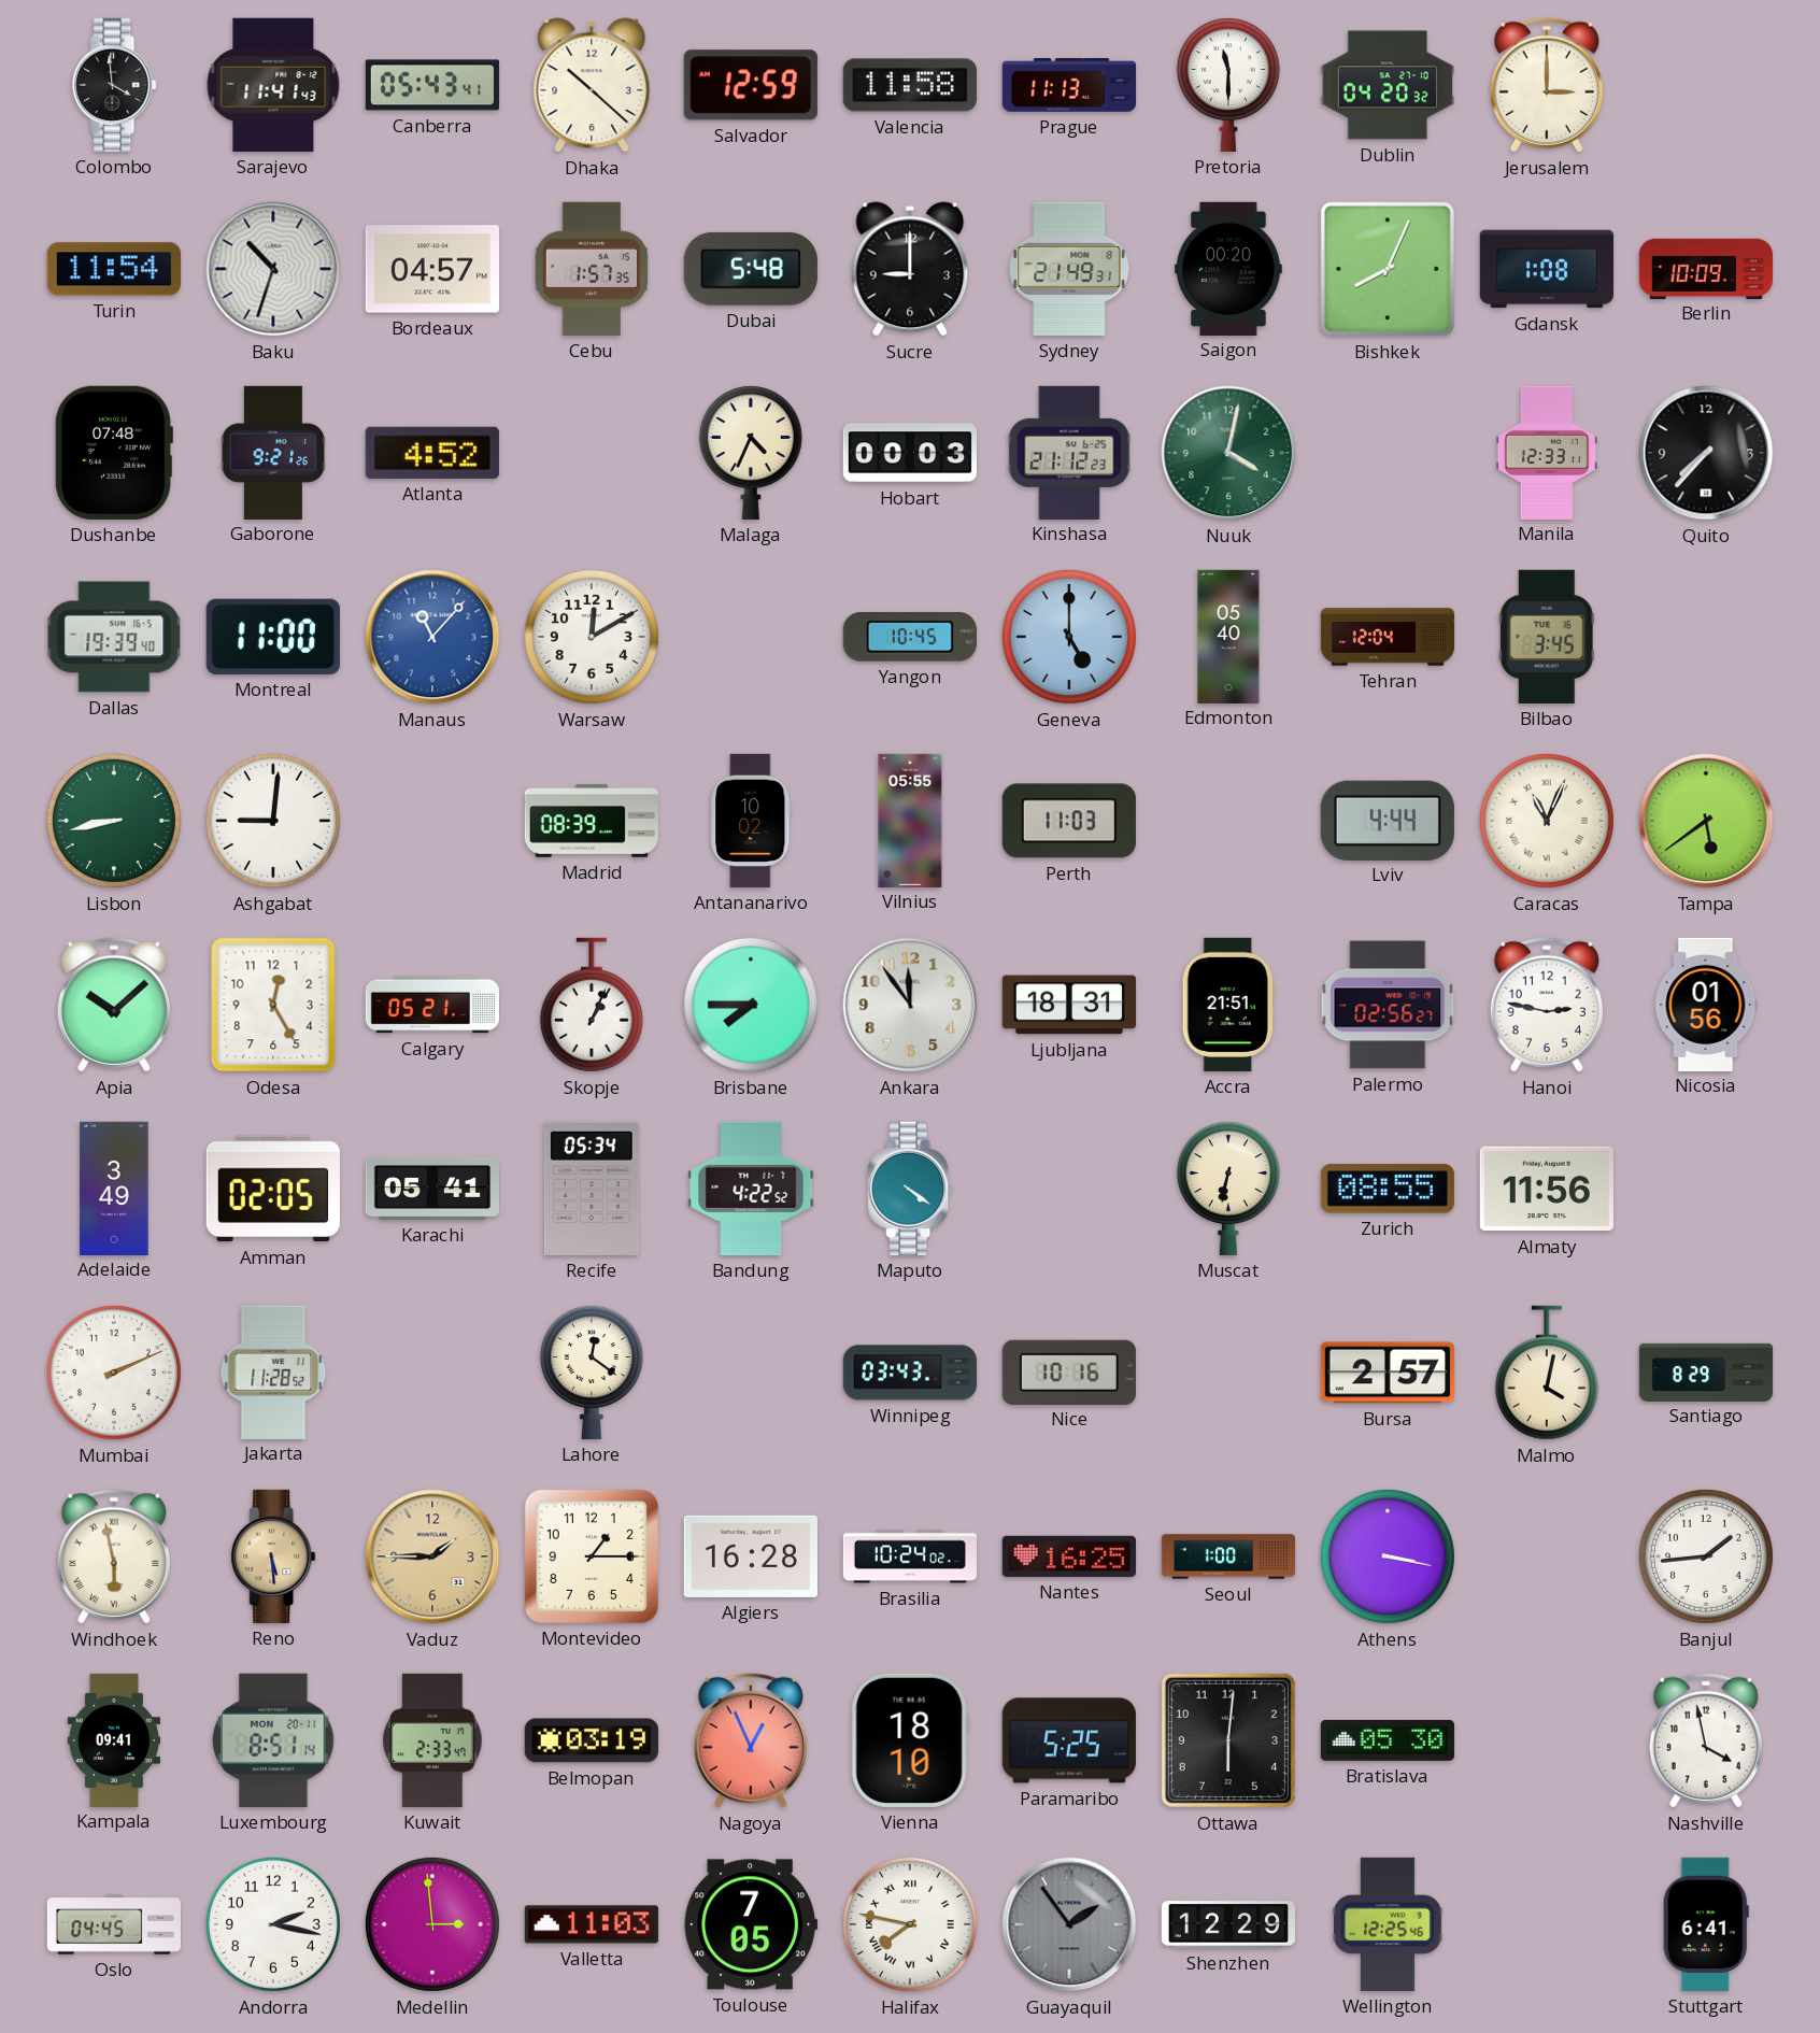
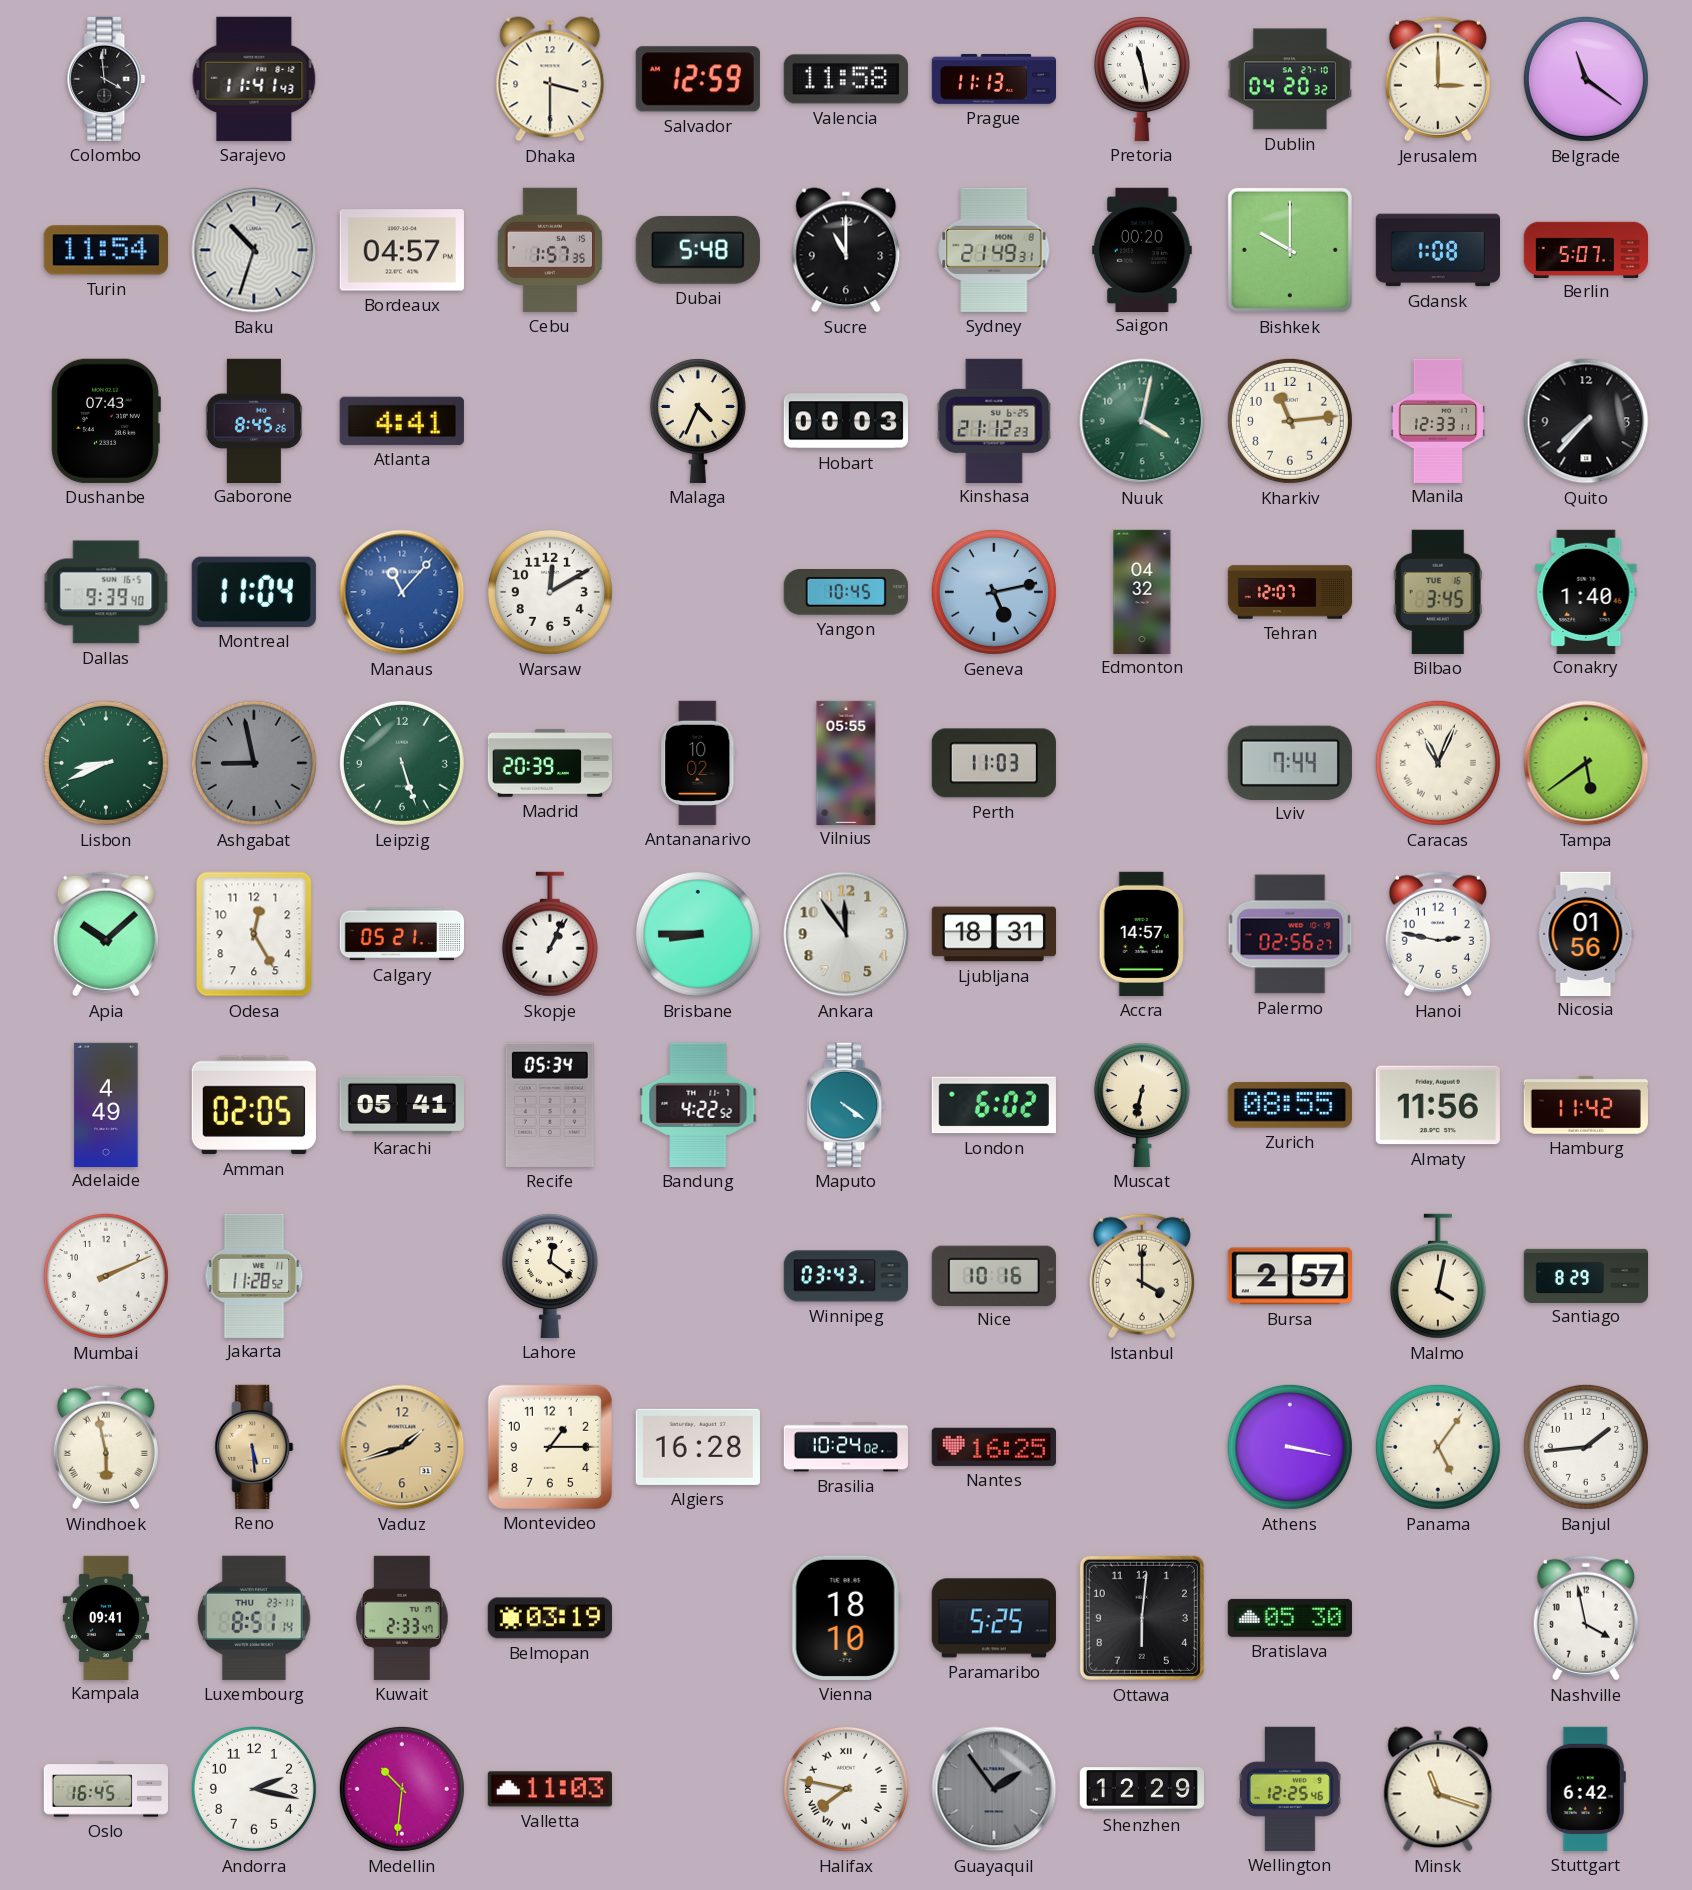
Canberra: 05:43 -> none (432, 85)
Dhaka: 10:22 -> 3:30 (550, 79)
Pretoria: 11:30 -> 11:28 (1142, 79)
Belgrade: none -> 11:21 (1586, 79)
Sucre: 9:00 -> 11:00 (846, 250)
Bishkek: 8:04 -> 10:00 (1290, 250)
Berlin: 10:09 -> 5:07 (1585, 249)
Dushanbe: 07:48 -> 07:43 (106, 421)
Gaborone: 9:21 -> 8:45 (254, 420)
Atlanta: 4:52 -> 4:41 (402, 421)
Kharkiv: none -> 11:14 (1290, 421)
Dallas: 19:39 -> 9:39 (106, 592)
Montreal: 11:00 -> 11:04 (254, 592)
Geneva: 5:00 -> 5:13 (994, 592)
Edmonton: 05:40 -> 04:32 (1142, 591)
Tehran: 12:04 -> 12:07 (1290, 592)
Conakry: none -> 1:40 (1586, 591)
Lisbon: 8:43 -> 8:41 (106, 763)
Ashgabat: 9:01 -> 8:58 (254, 763)
Ashgabat dial: white -> grey (254, 763)
Leipzig: none -> 5:27 (402, 763)
Madrid: 08:39 -> 20:39 (549, 763)
Lviv: 4:44 -> 7:44 (1290, 762)
Brisbane: 7:45 -> 8:45 (698, 934)
Accra: 21:51 -> 14:57 (1142, 934)
Adelaide: 3:49 -> 4:49 (106, 1104)
London: none -> 6:02 (994, 1105)
Hamburg: none -> 11:42 (1586, 1105)
Istanbul: none -> 4:00 (1142, 1276)
Vaduz: 1:45 -> 1:42 (402, 1447)
Seoul: 1:00 -> none (1228, 1556)
Panama: none -> 5:06 (1438, 1447)
Luxembourg date: MON 20-11 -> THU 23-11 (255, 1618)
Nagoya: 12:56 -> none (751, 1740)
Oslo: 04:45 -> 16:45 (105, 1789)
Medellin: 2:59 -> 10:31 (402, 1789)
Toulouse: 7:05 -> none (751, 1924)
Minsk: none -> 11:18 (1438, 1789)
Stuttgart: 6:41 -> 6:42 (1586, 1789)
